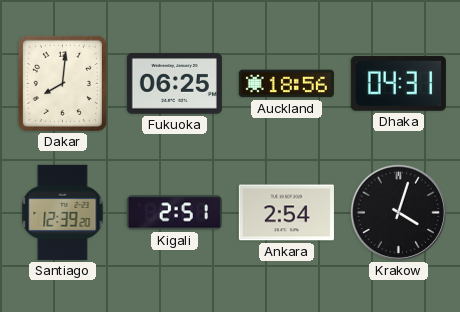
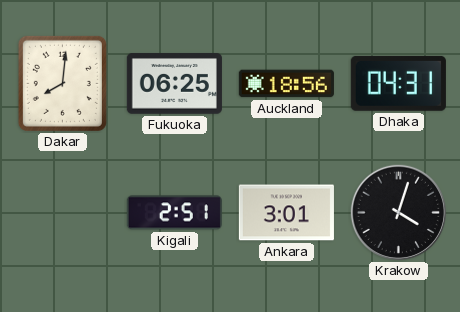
Santiago: 12:39 -> none (63, 212)
Ankara: 2:54 -> 3:01 (286, 213)
